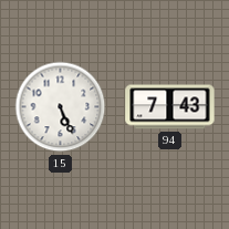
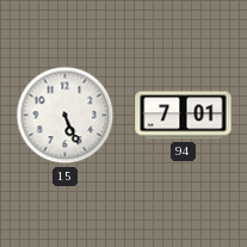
94: 7:43 -> 7:01 (184, 116)
